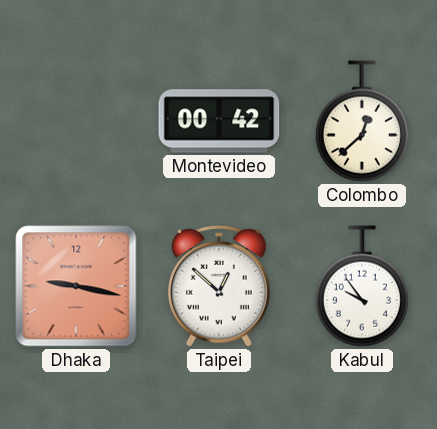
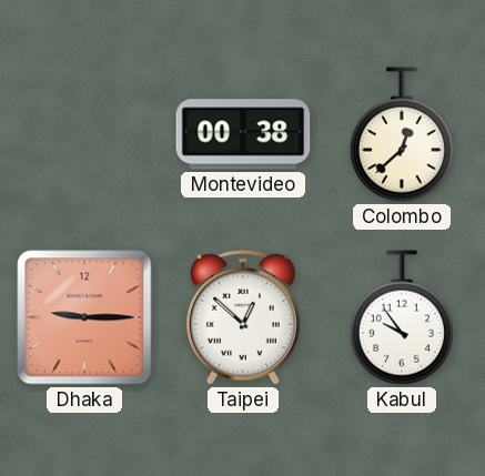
Montevideo: 00:42 -> 00:38 (243, 134)
Dhaka: 9:17 -> 9:15 (84, 317)
